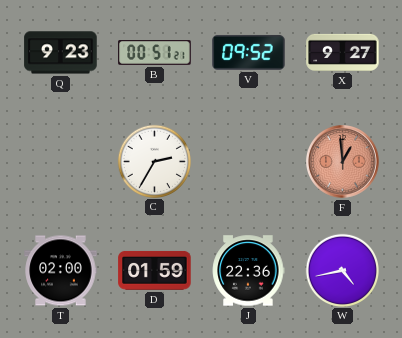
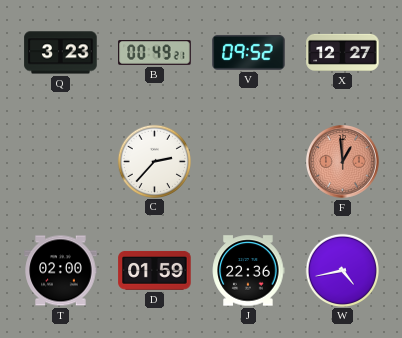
Q: 9:23 -> 3:23 (61, 53)
B: 00:51 -> 00:49 (155, 53)
X: 9:27 -> 12:27 (343, 52)
C: 2:35 -> 2:37 (154, 161)
